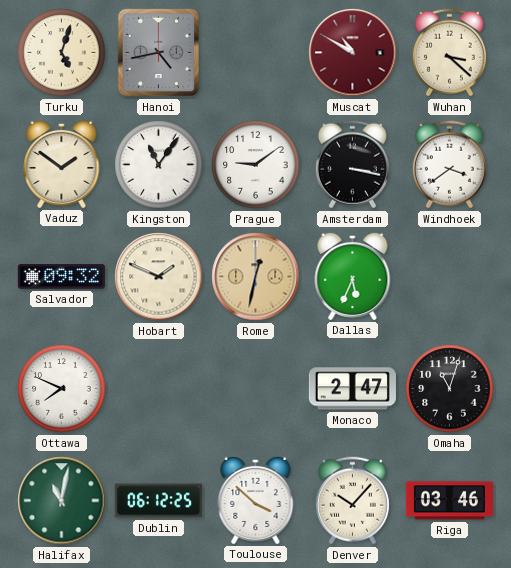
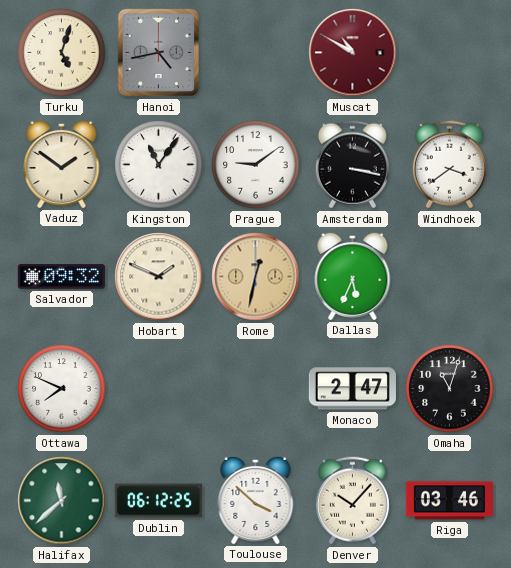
Wuhan: 3:22 -> none (449, 53)
Halifax: 11:02 -> 11:38 (62, 501)
